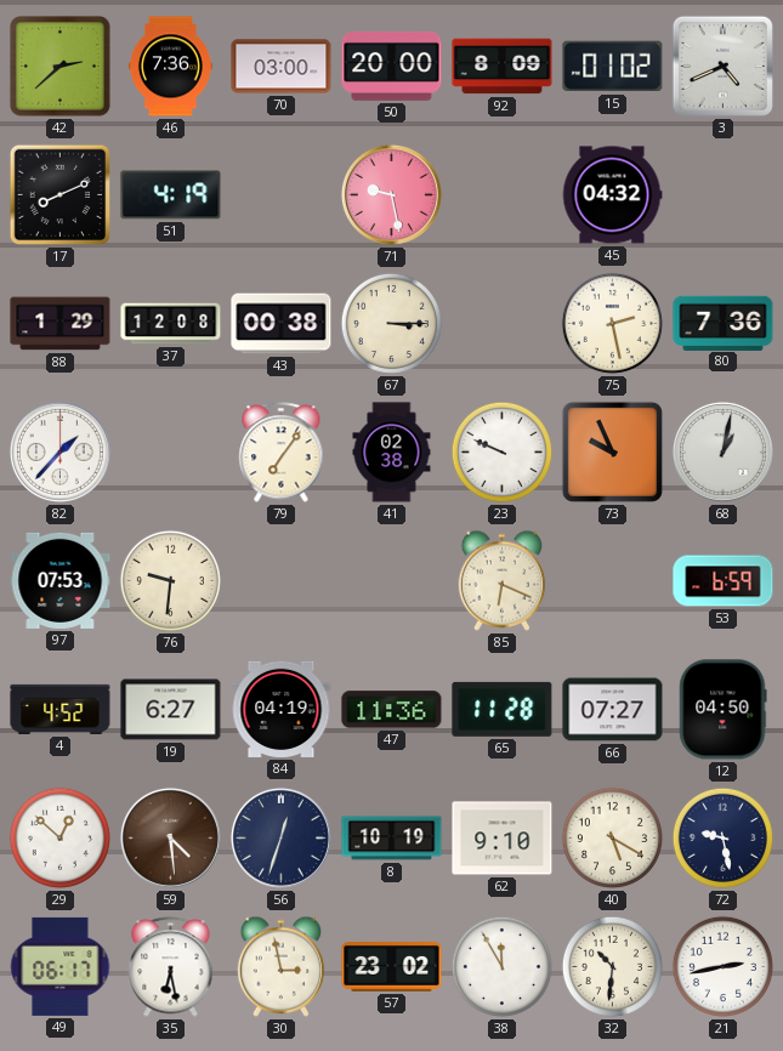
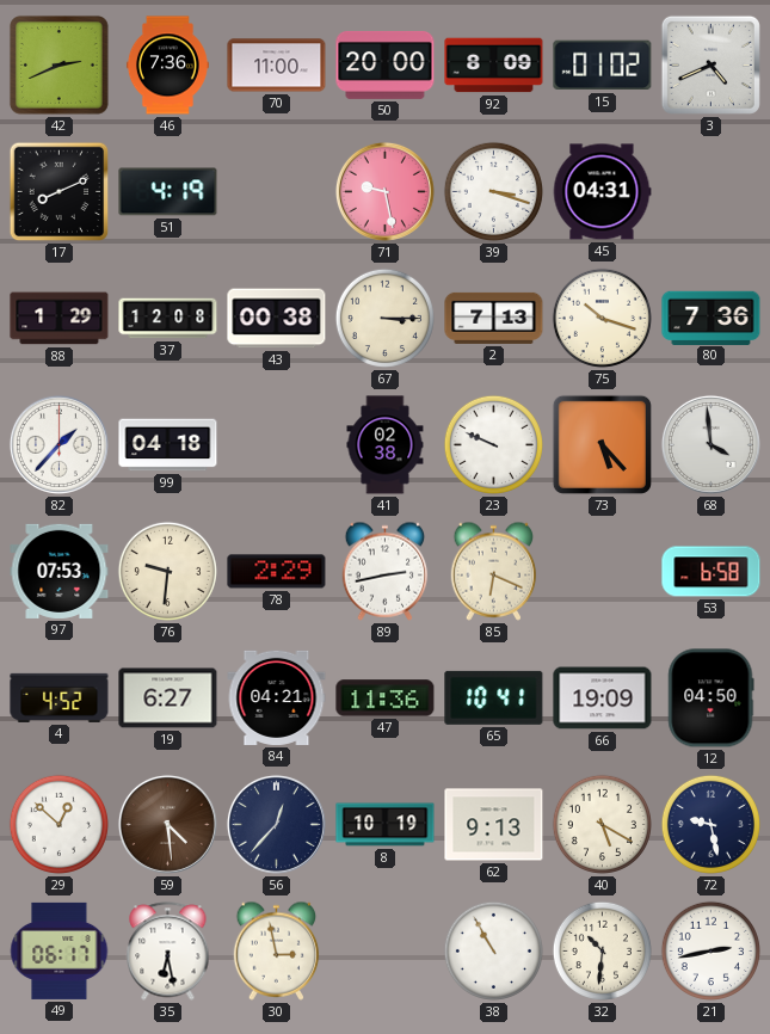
42: 2:38 -> 2:41 (58, 64)
70: 03:00 -> 11:00 (277, 66)
39: none -> 3:18 (493, 191)
45: 04:32 -> 04:31 (602, 192)
2: none -> 7:13 (494, 318)
75: 2:28 -> 10:18 (602, 318)
99: none -> 04:18 (168, 445)
79: 7:06 -> none (282, 453)
73: 9:56 -> 5:23 (602, 444)
68: 1:02 -> 3:59 (710, 444)
78: none -> 2:29 (277, 572)
89: none -> 2:43 (386, 571)
53: 6:59 -> 6:58 (712, 572)
84: 04:19 -> 04:21 (277, 697)
65: 11:28 -> 10:41 (494, 697)
66: 07:27 -> 19:09 (603, 698)
56: 12:33 -> 12:37 (276, 824)
62: 9:10 -> 9:13 (494, 825)
57: 23:02 -> none (392, 967)
38: 11:55 -> 10:55 (493, 950)
